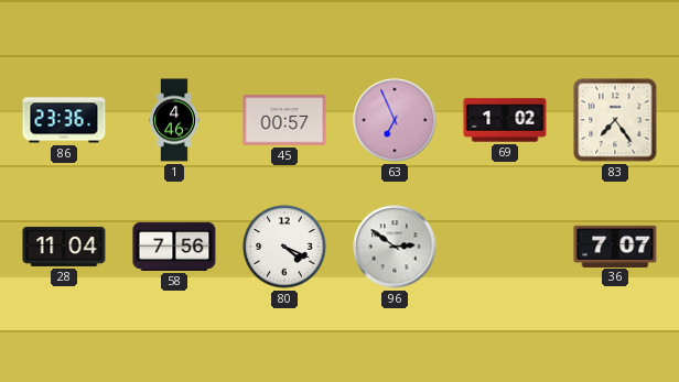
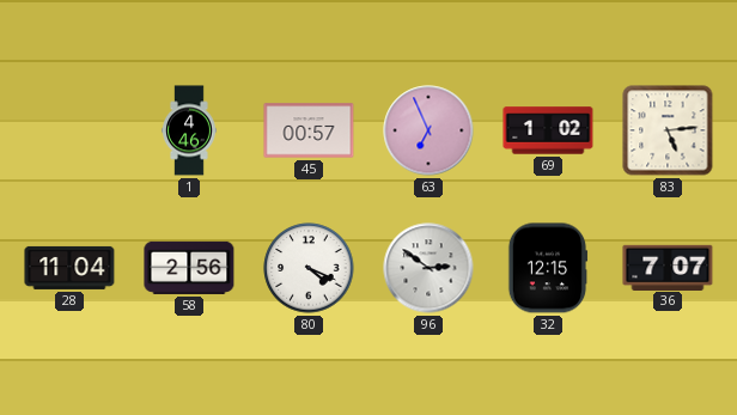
86: 23:36 -> none (64, 120)
83: 7:24 -> 5:14 (668, 130)
58: 7:56 -> 2:56 (189, 268)
32: none -> 12:15 (548, 268)
